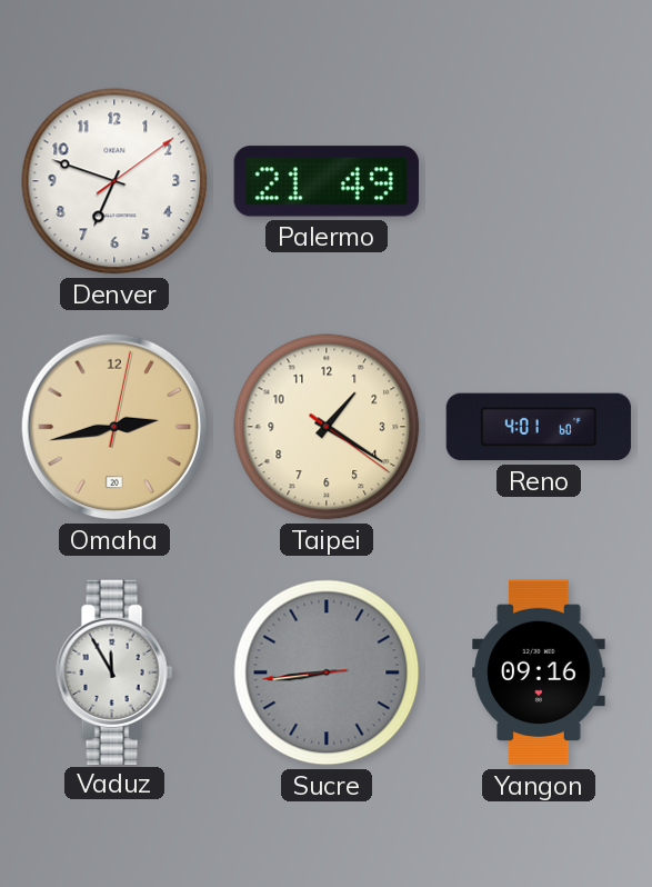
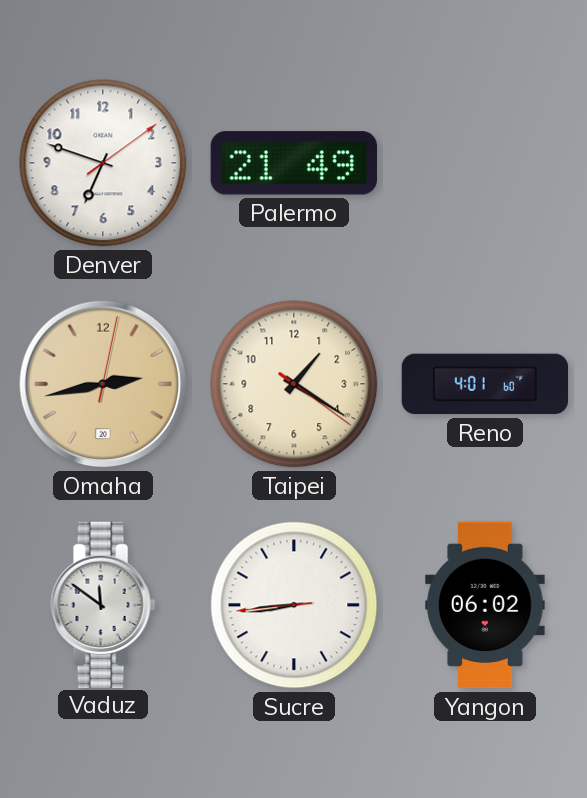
Vaduz: 11:55 -> 11:51 (103, 604)
Sucre dial: grey -> white (294, 605)
Yangon: 09:16 -> 06:02 (485, 605)
